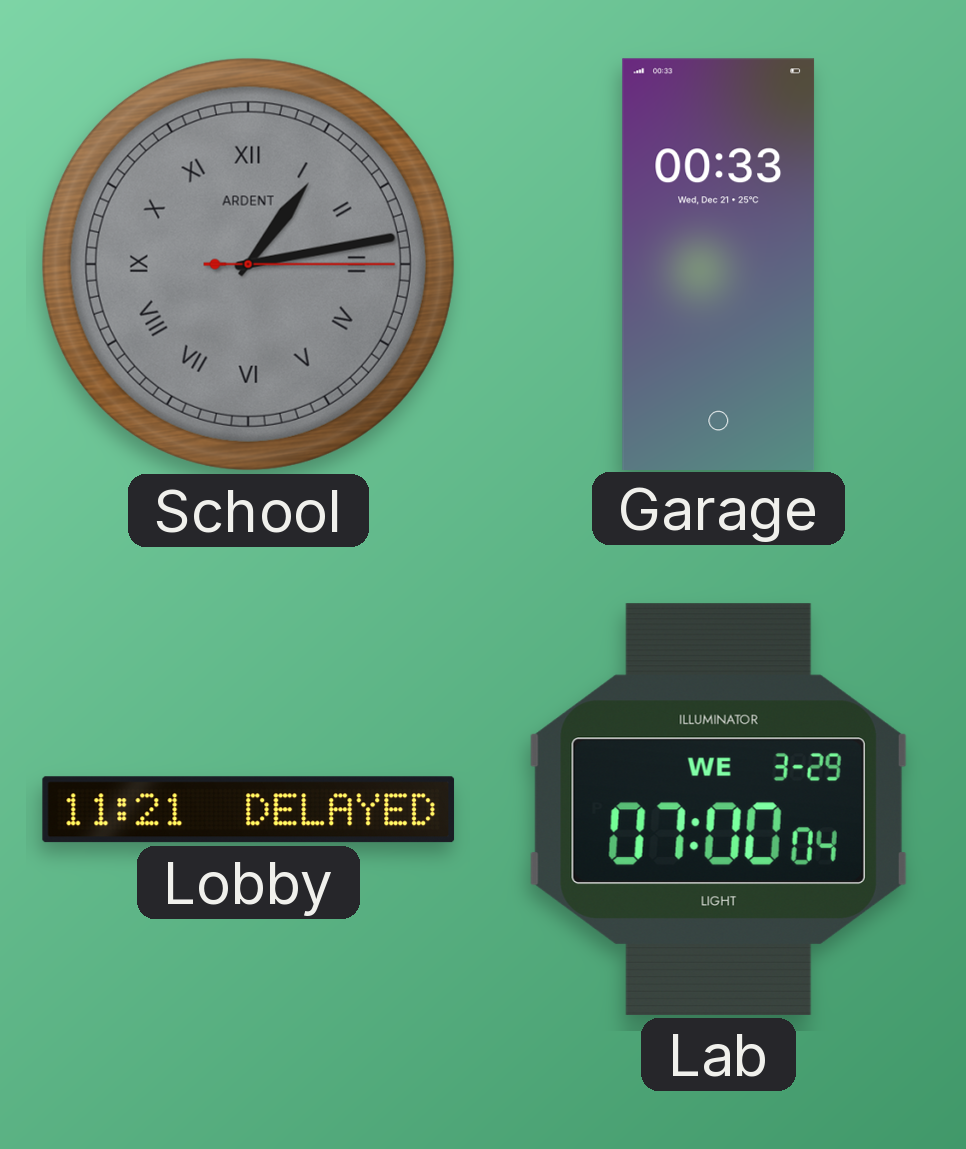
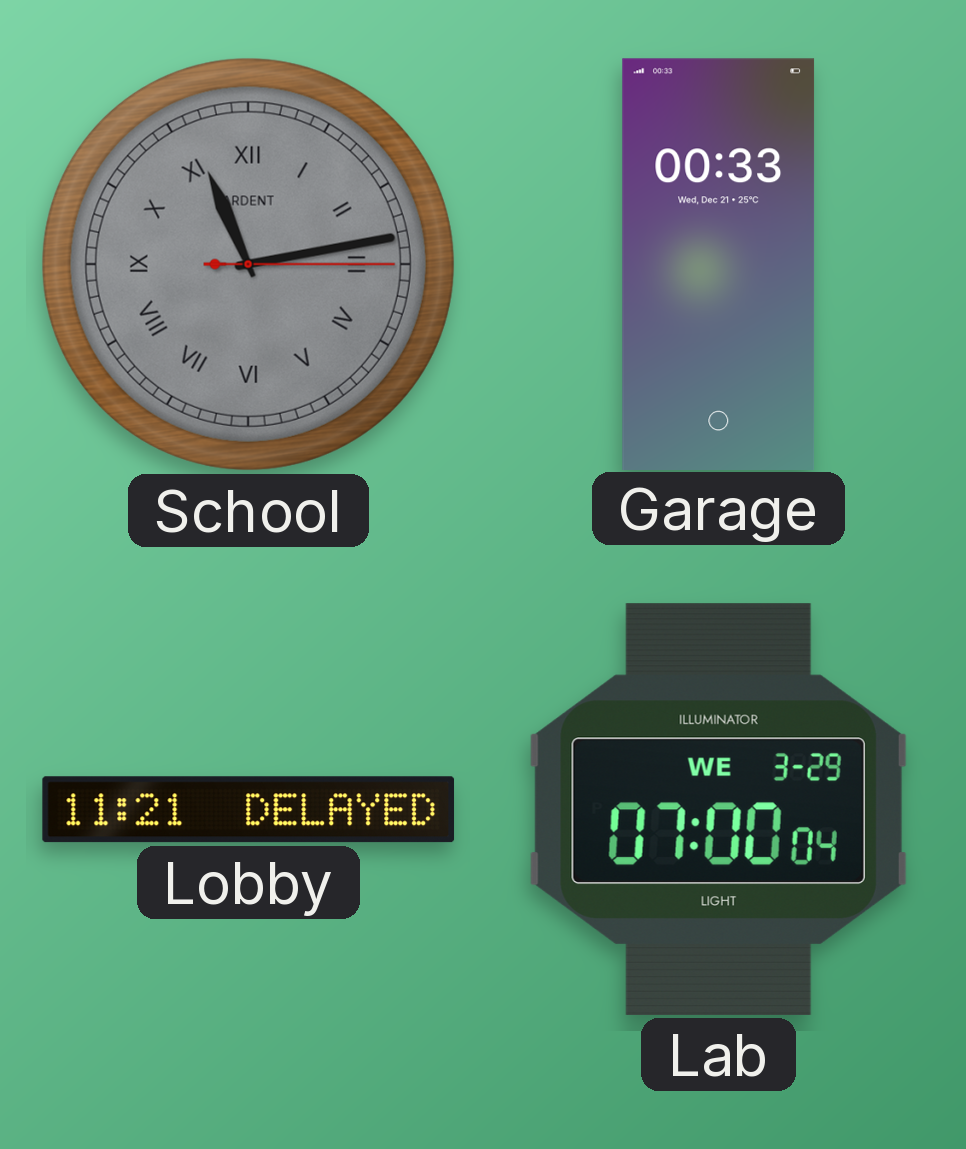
School: 1:13 -> 11:13 (248, 264)
